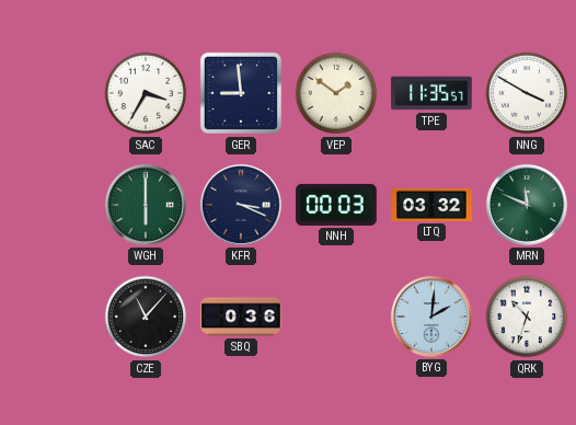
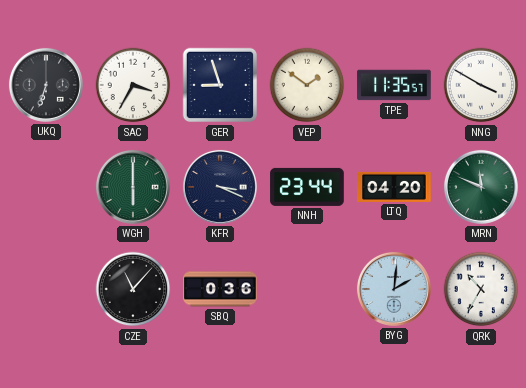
UKQ: none -> 6:33 (46, 85)
GER: 8:59 -> 8:57 (220, 85)
NNH: 00:03 -> 23:44 (307, 187)
LTQ: 03:32 -> 04:20 (394, 187)
QRK: 10:33 -> 10:35 (481, 289)
